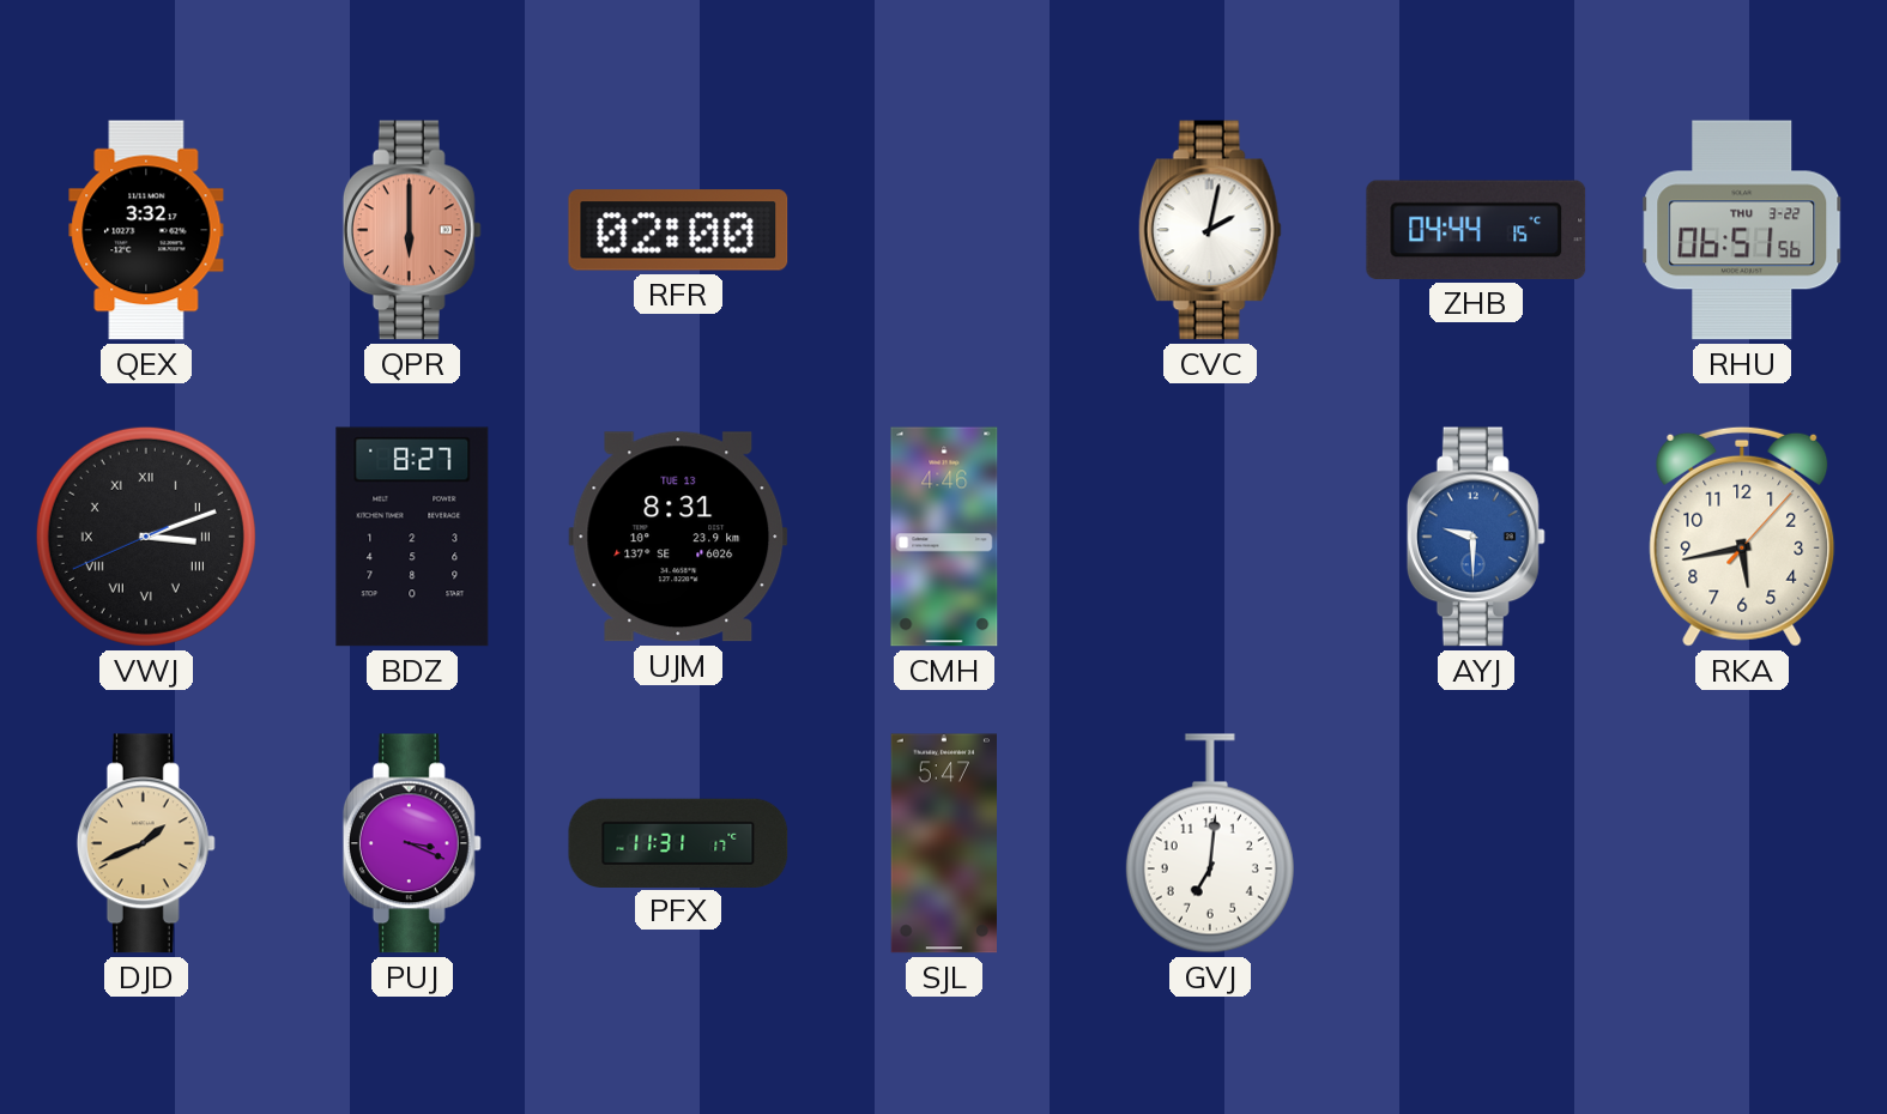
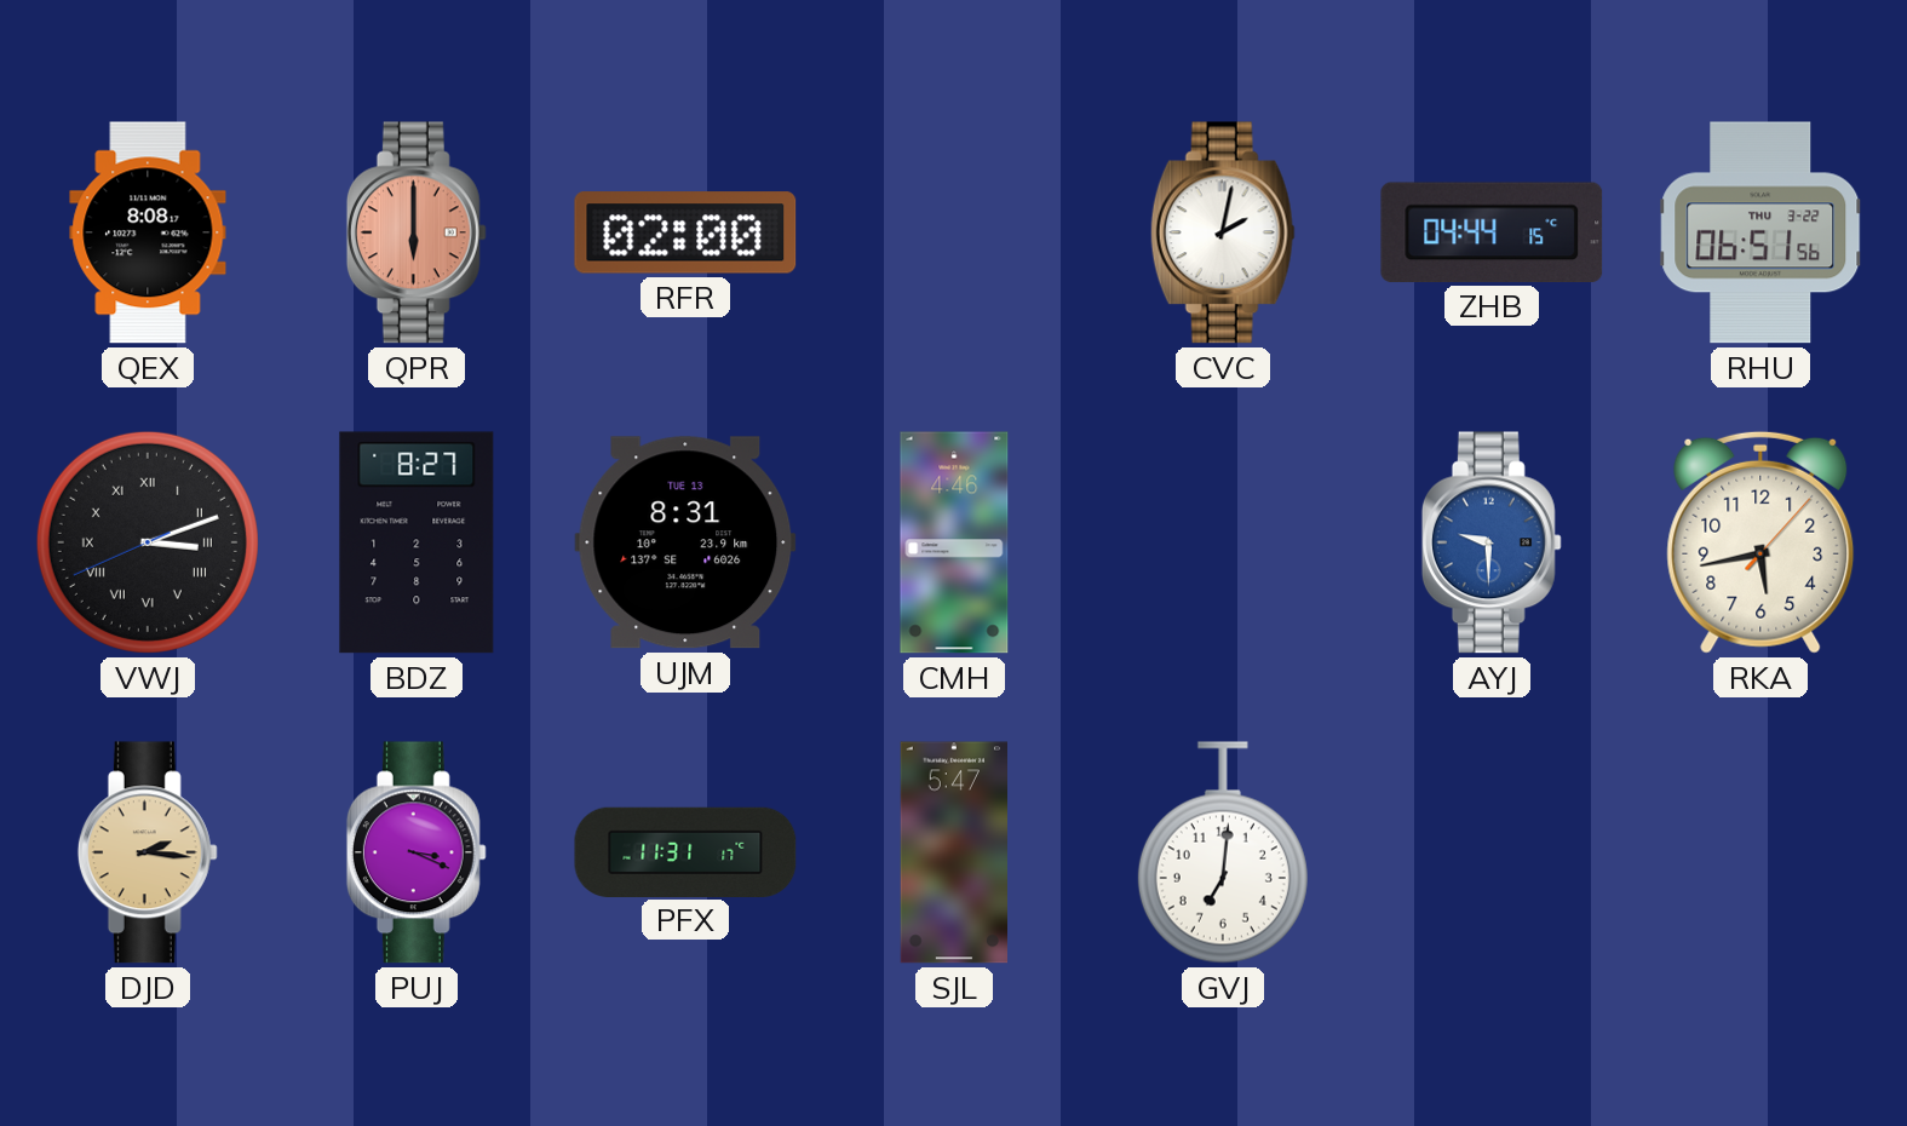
QEX: 3:32 -> 8:08 (148, 232)
DJD: 1:41 -> 2:16 (148, 852)
